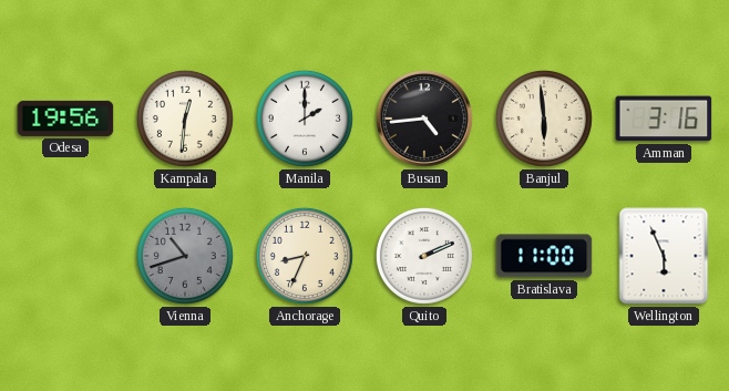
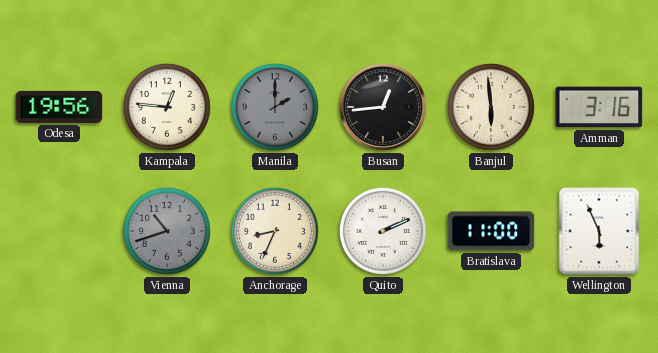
Kampala: 12:31 -> 12:46 (167, 107)
Manila dial: white -> grey (275, 107)
Busan: 4:44 -> 12:44 (383, 107)
